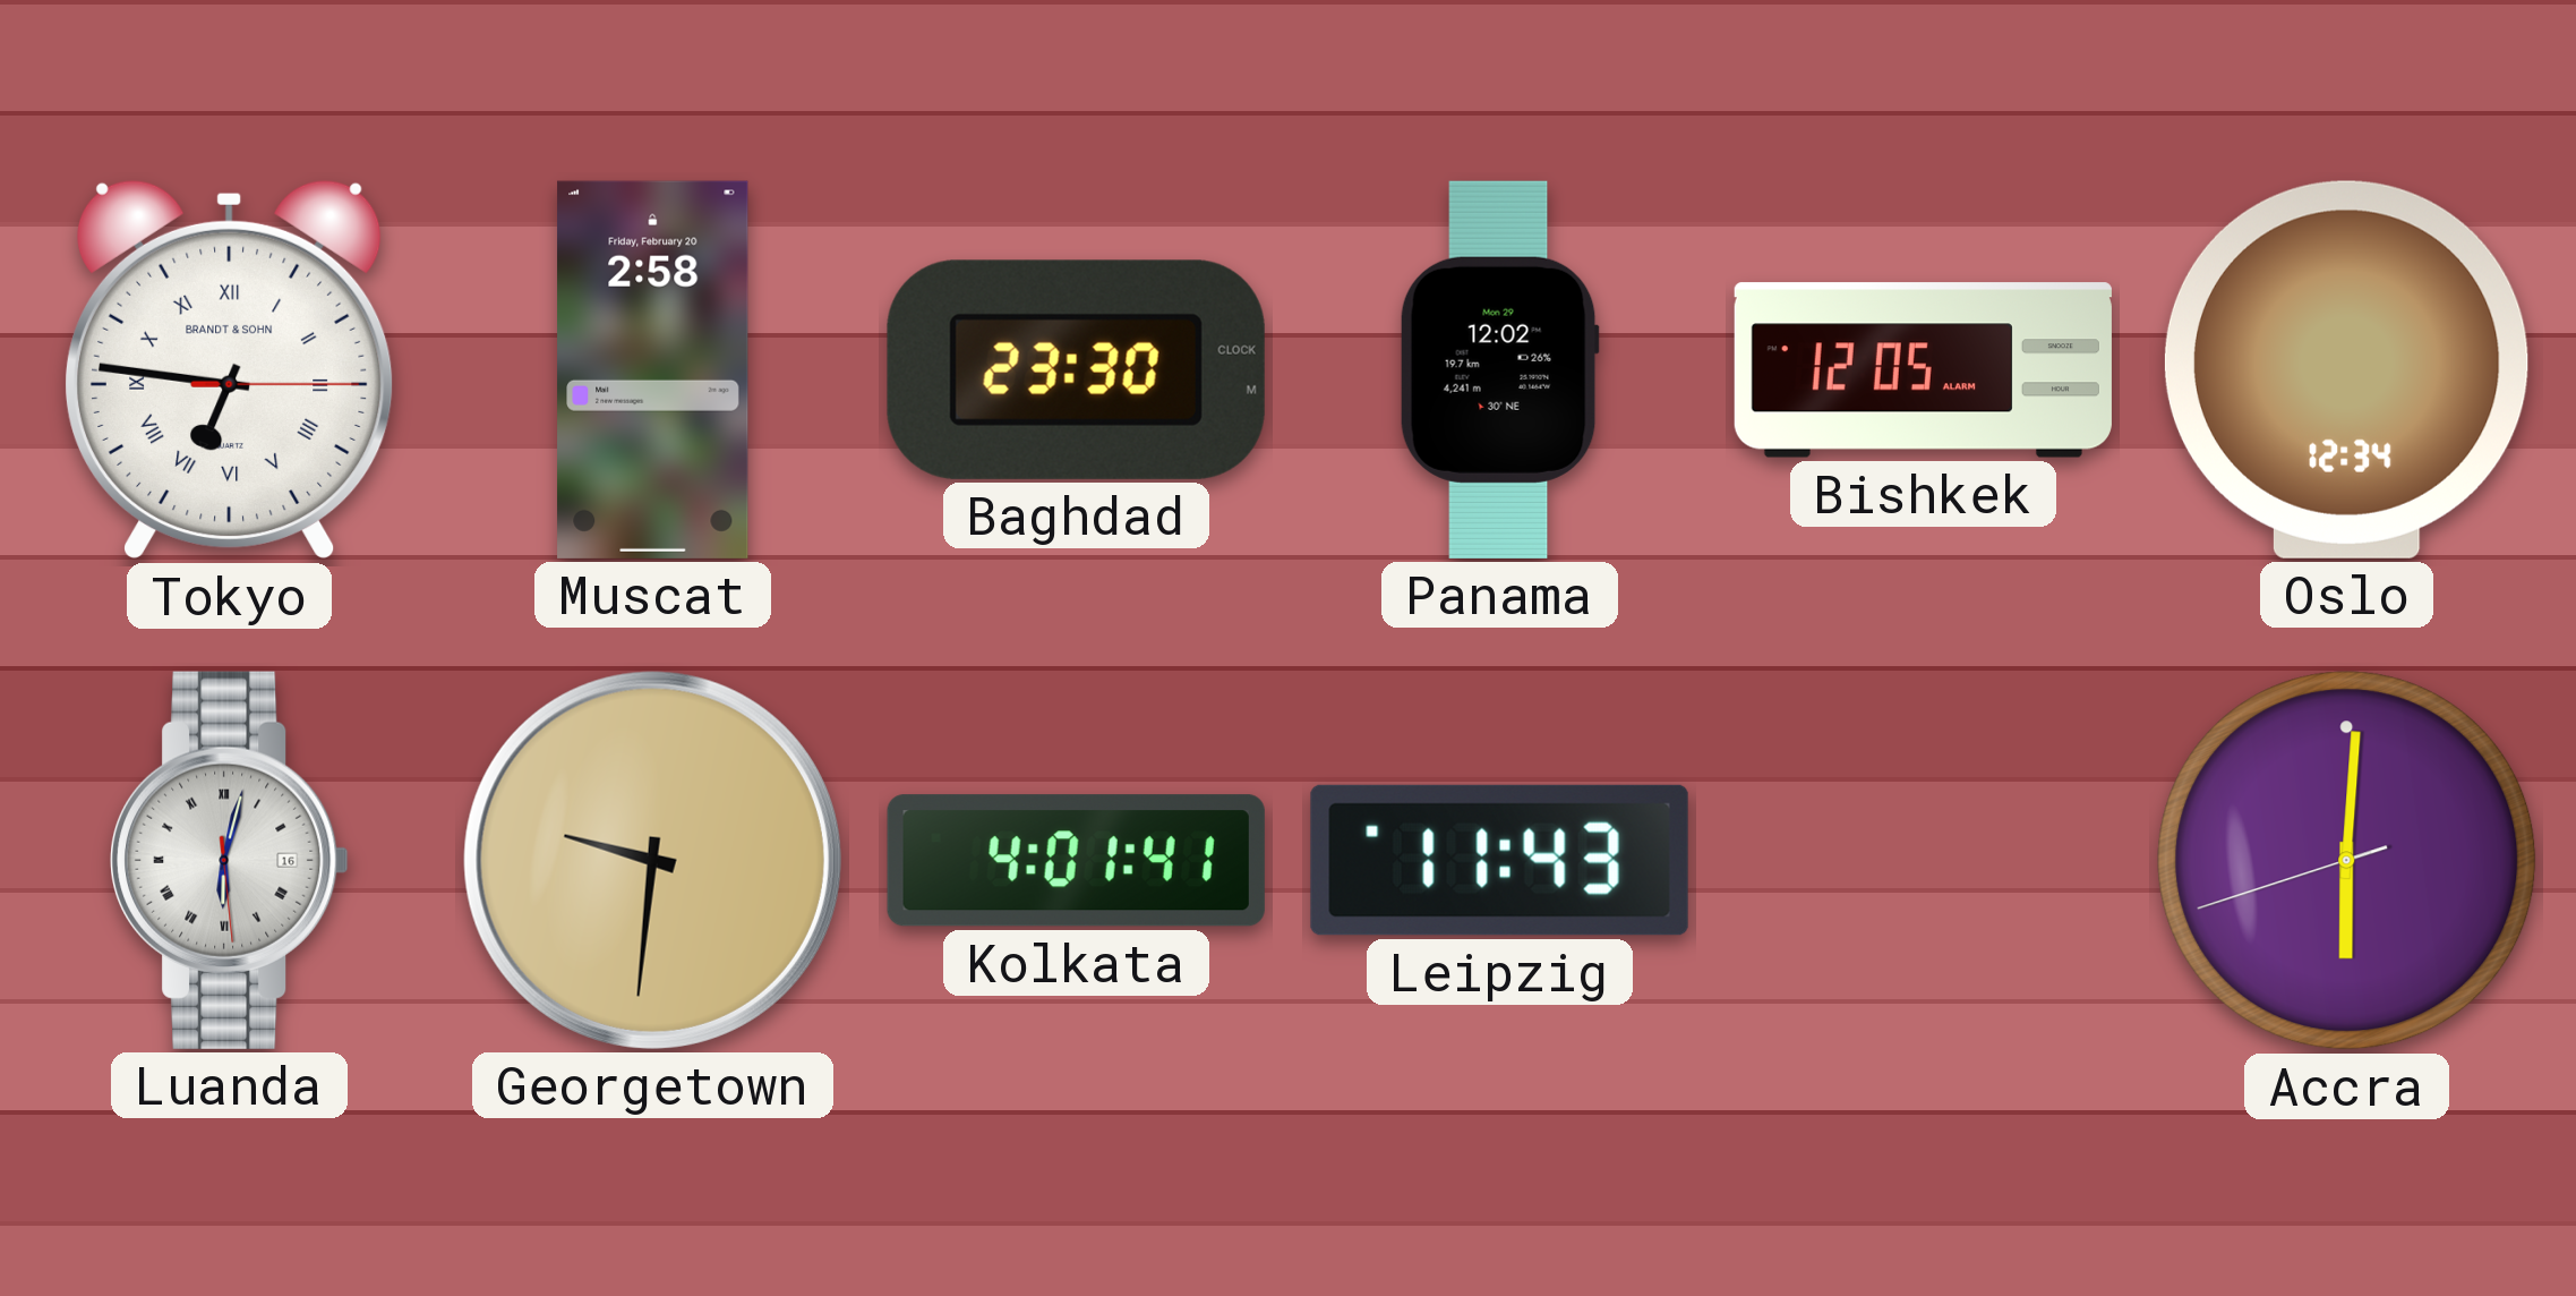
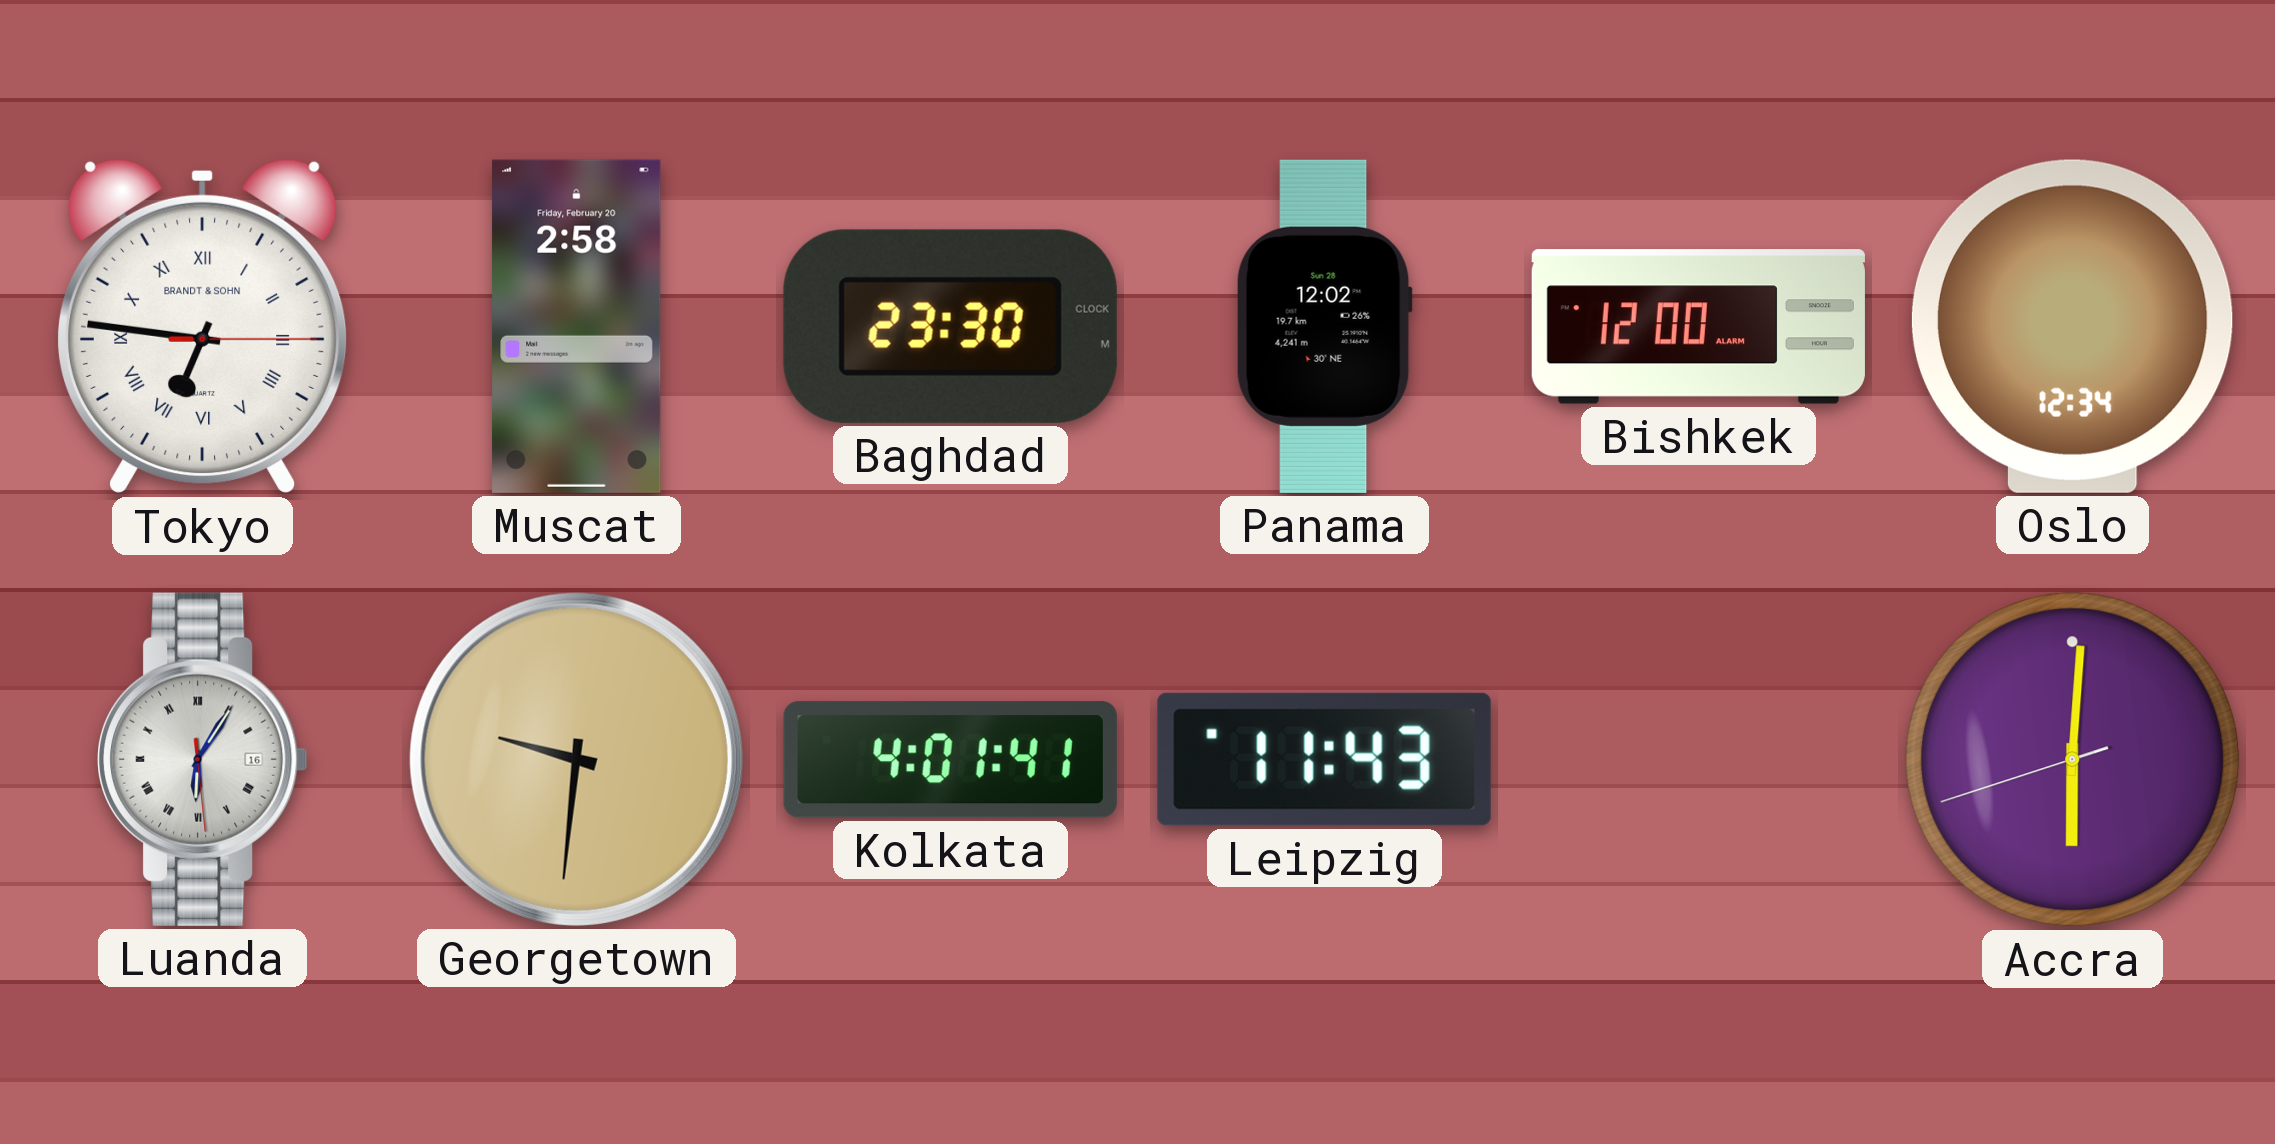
Panama date: Mon 29 -> Sun 28 (1324, 326)
Bishkek: 12:05 -> 12:00 (1698, 327)
Luanda: 6:02 -> 6:05 (203, 759)
